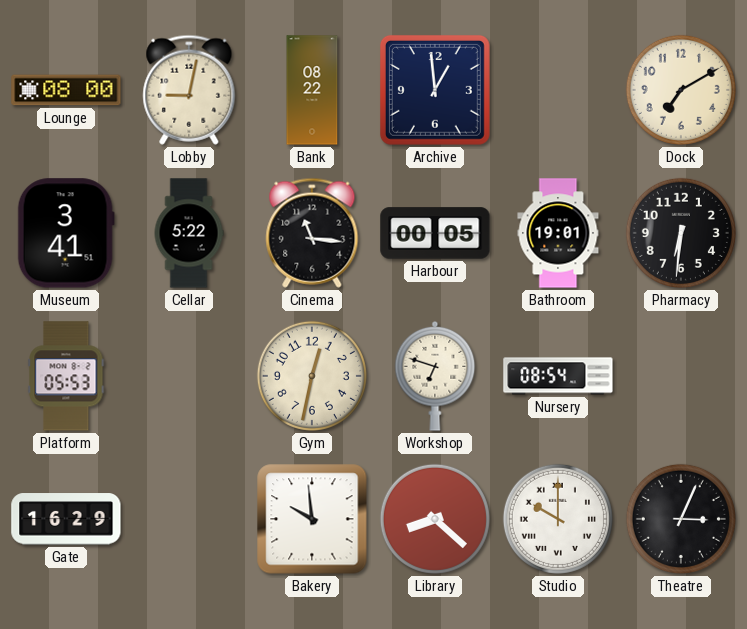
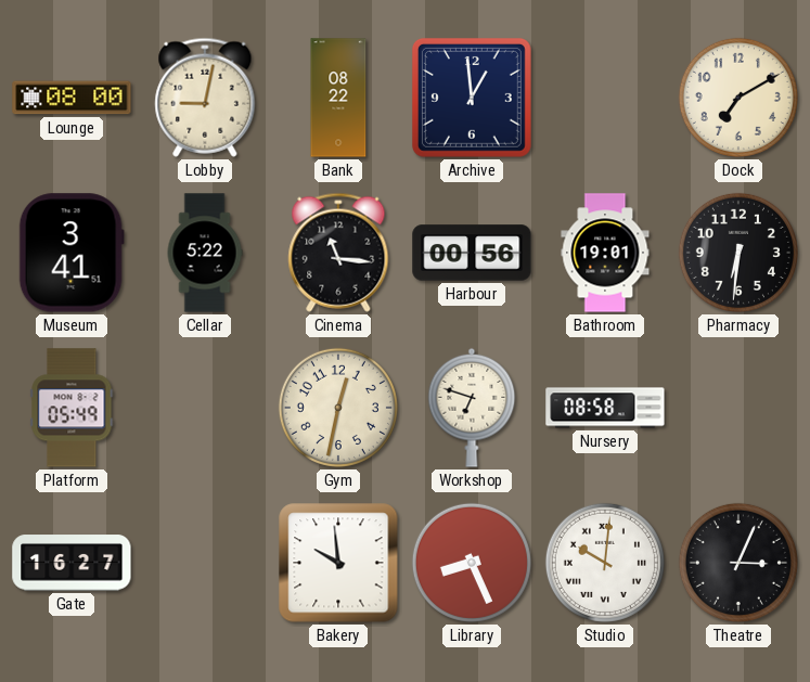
Harbour: 00:05 -> 00:56 (472, 253)
Platform: 05:53 -> 05:49 (72, 408)
Nursery: 08:54 -> 08:58 (605, 408)
Gate: 16:29 -> 16:27 (72, 563)
Library: 8:22 -> 8:26 (472, 563)
Studio: 10:00 -> 10:01 (605, 563)
